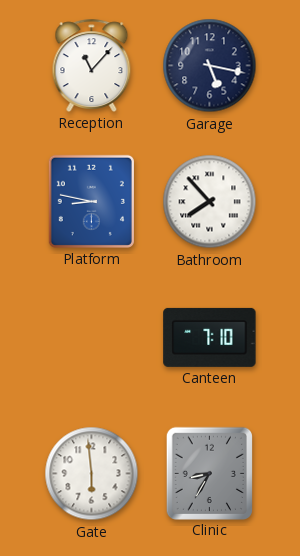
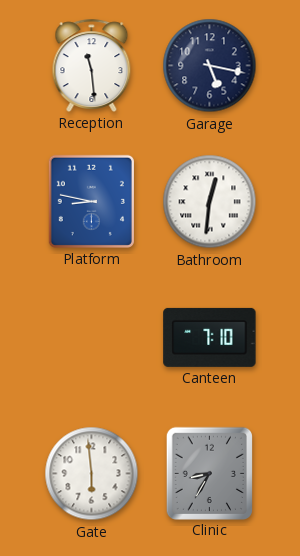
Reception: 11:07 -> 11:29 (92, 65)
Bathroom: 7:53 -> 12:31 (210, 202)
